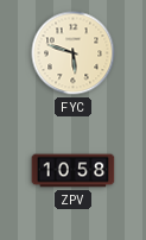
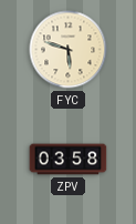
ZPV: 10:58 -> 03:58 (69, 160)
